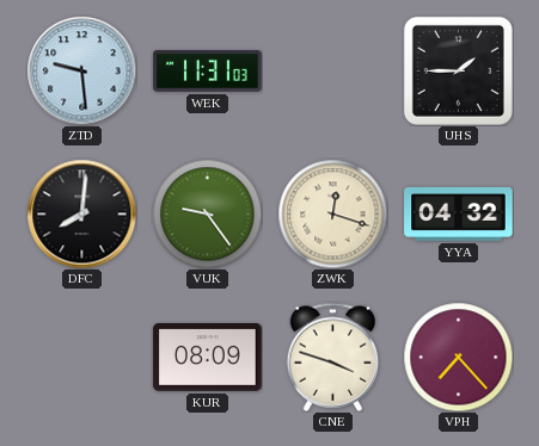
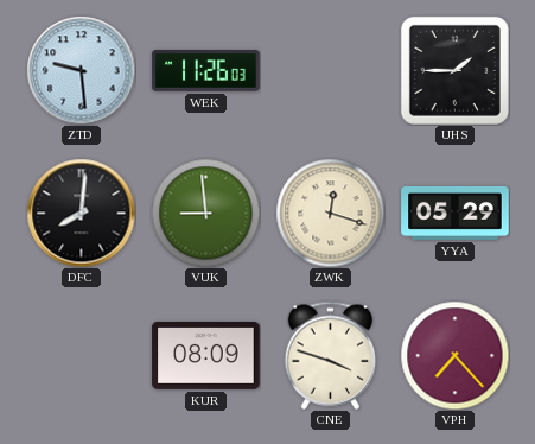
WEK: 11:31 -> 11:26 (206, 71)
VUK: 9:24 -> 8:59 (205, 213)
YYA: 04:32 -> 05:29 (456, 213)
